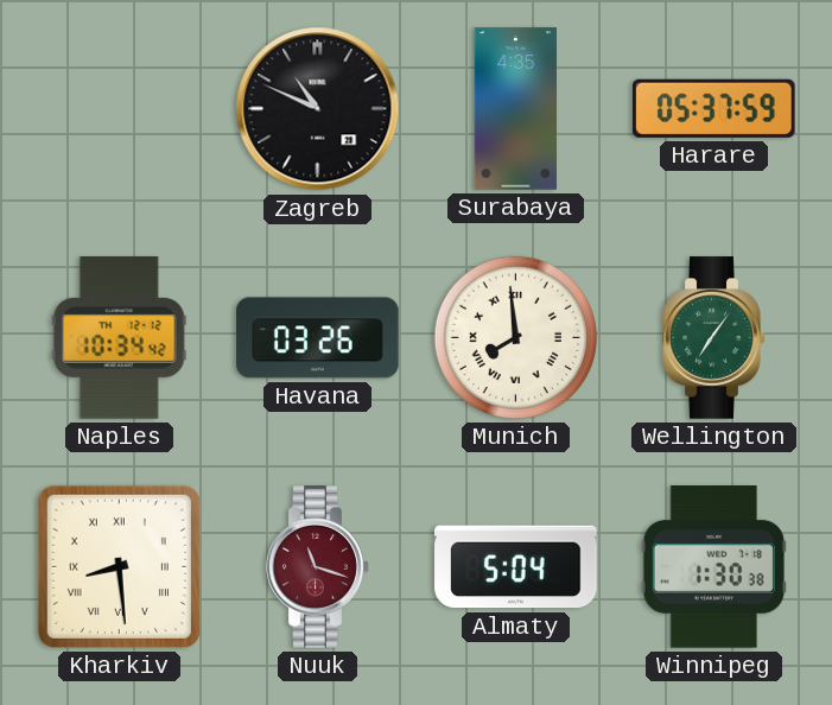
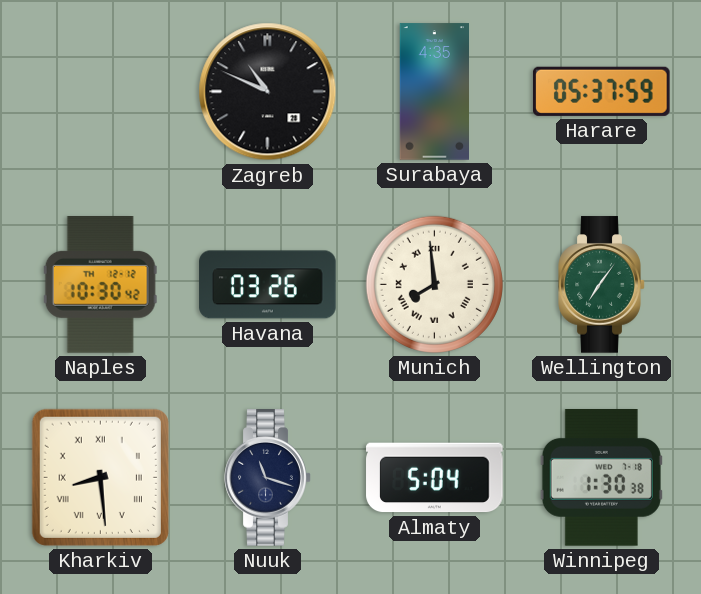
Naples: 10:34 -> 10:30 (100, 285)
Nuuk dial: burgundy -> navy (268, 478)
